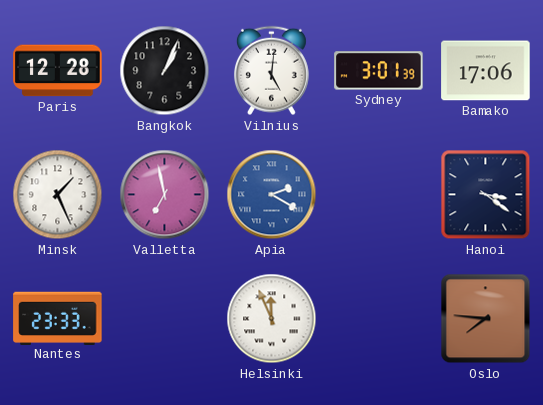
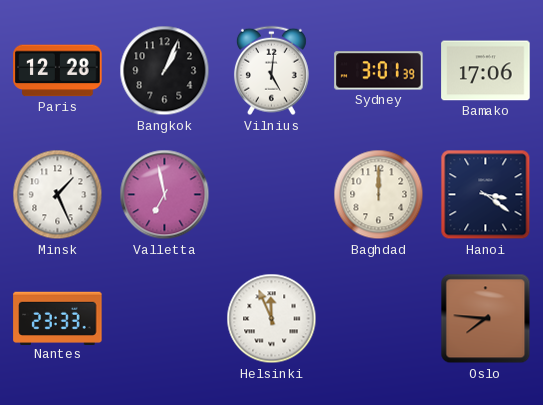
Apia: 2:20 -> none (272, 195)
Baghdad: none -> 12:00 (379, 195)
